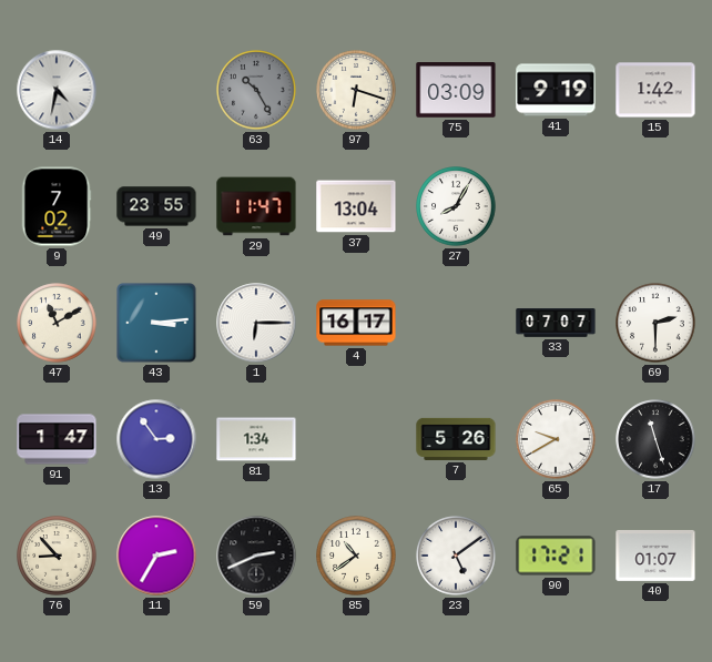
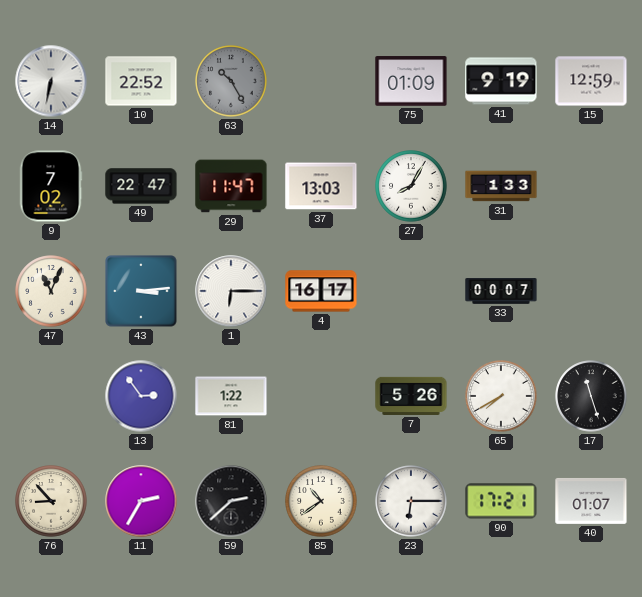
14: 4:32 -> 6:32 (51, 81)
10: none -> 22:52 (141, 81)
97: 6:18 -> none (356, 90)
75: 03:09 -> 01:09 (411, 81)
15: 1:42 -> 12:59 (591, 81)
49: 23:55 -> 22:47 (141, 186)
37: 13:04 -> 13:03 (321, 186)
31: none -> 1:33 (501, 186)
47: 11:10 -> 11:04 (51, 291)
33: 07:07 -> 00:07 (501, 291)
69: 2:30 -> none (655, 323)
91: 1:47 -> none (57, 439)
81: 1:34 -> 1:22 (231, 396)
65: 9:40 -> 7:40 (501, 396)
59: 2:41 -> 2:38 (231, 501)
23: 5:09 -> 6:15 (411, 501)
